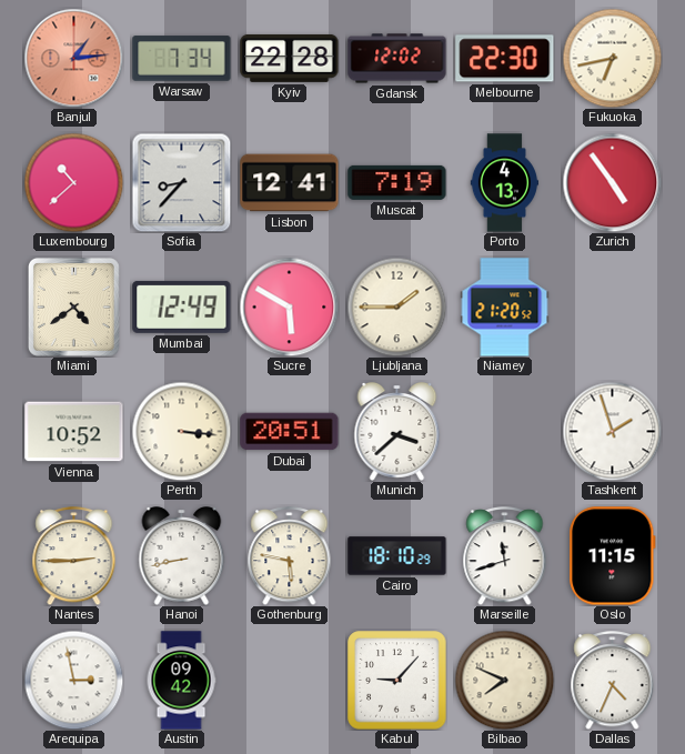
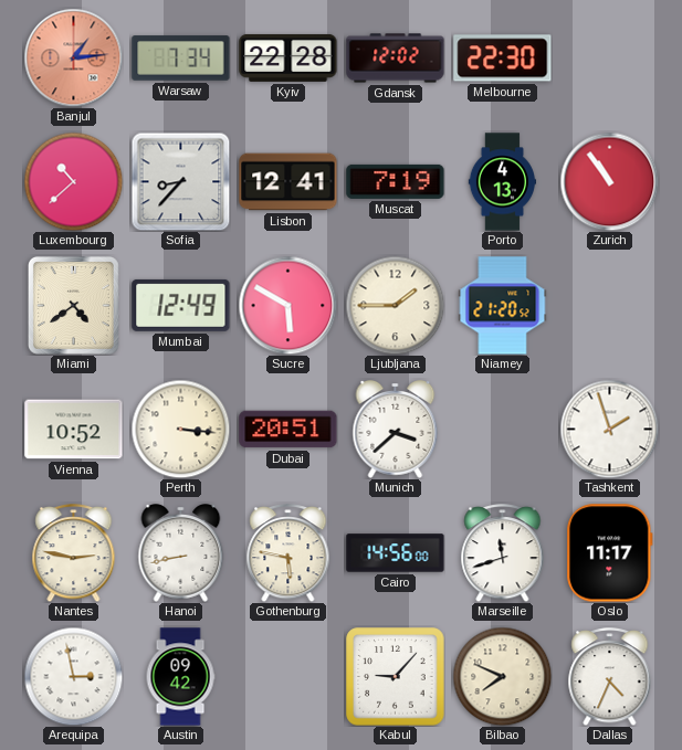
Fukuoka: 6:43 -> none (612, 58)
Zurich: 4:54 -> 10:54 (609, 181)
Nantes: 2:45 -> 2:47 (74, 553)
Cairo: 18:10 -> 14:56 (396, 553)
Oslo: 11:15 -> 11:17 (610, 553)
